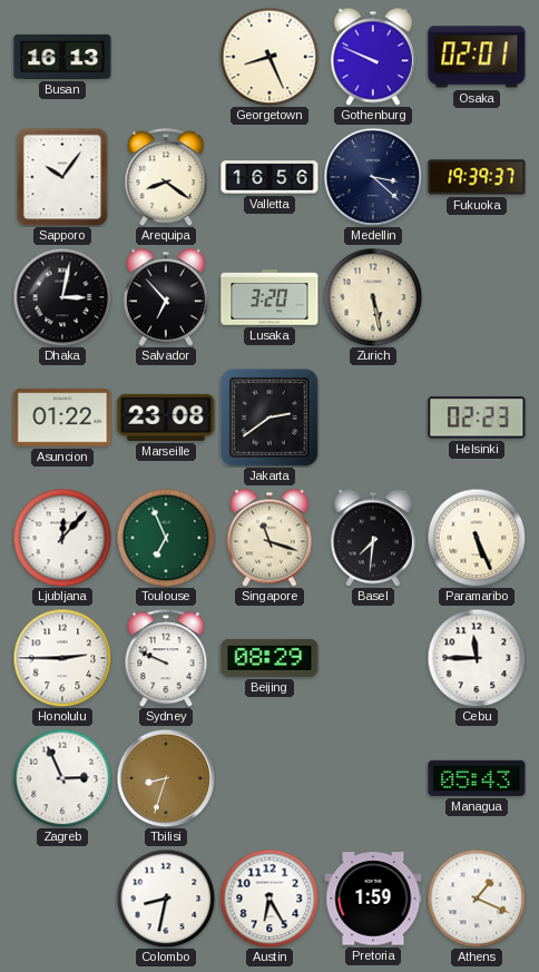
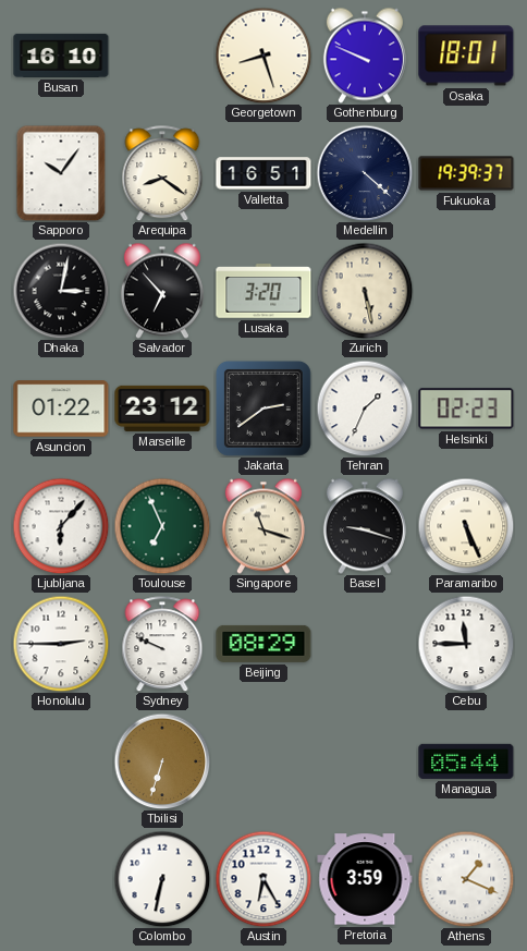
Busan: 16:13 -> 16:10 (61, 56)
Georgetown: 8:26 -> 8:27 (263, 56)
Osaka: 02:01 -> 18:01 (466, 56)
Valletta: 16:56 -> 16:51 (263, 173)
Medellin: 3:22 -> 4:22 (365, 173)
Marseille: 23:08 -> 23:12 (162, 409)
Tehran: none -> 1:34 (365, 409)
Ljubljana: 12:07 -> 6:07 (61, 526)
Basel: 7:31 -> 9:18 (365, 526)
Zagreb: 2:56 -> none (62, 778)
Tbilisi: 8:33 -> 6:33 (162, 761)
Managua: 05:43 -> 05:44 (466, 761)
Colombo: 8:32 -> 6:32 (162, 879)
Pretoria: 1:59 -> 3:59 (365, 879)
